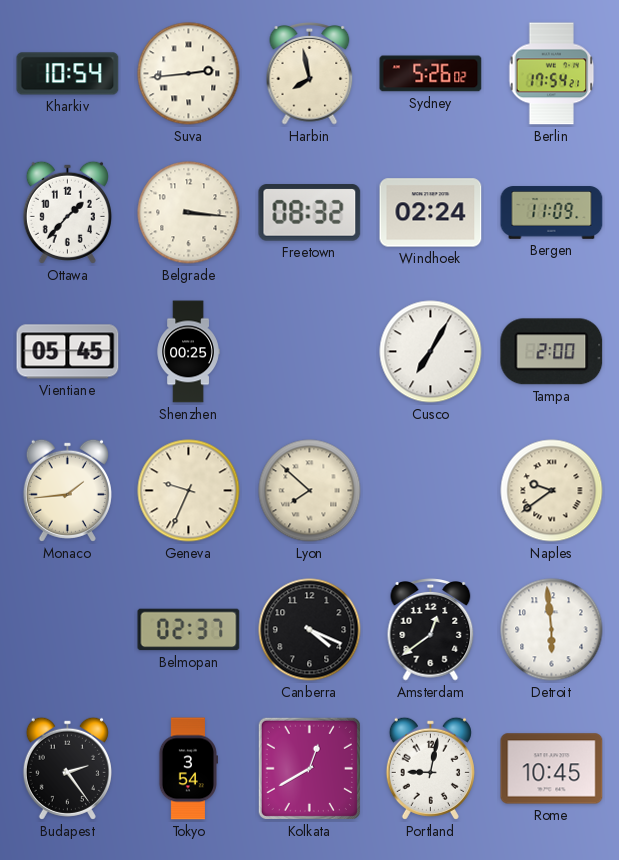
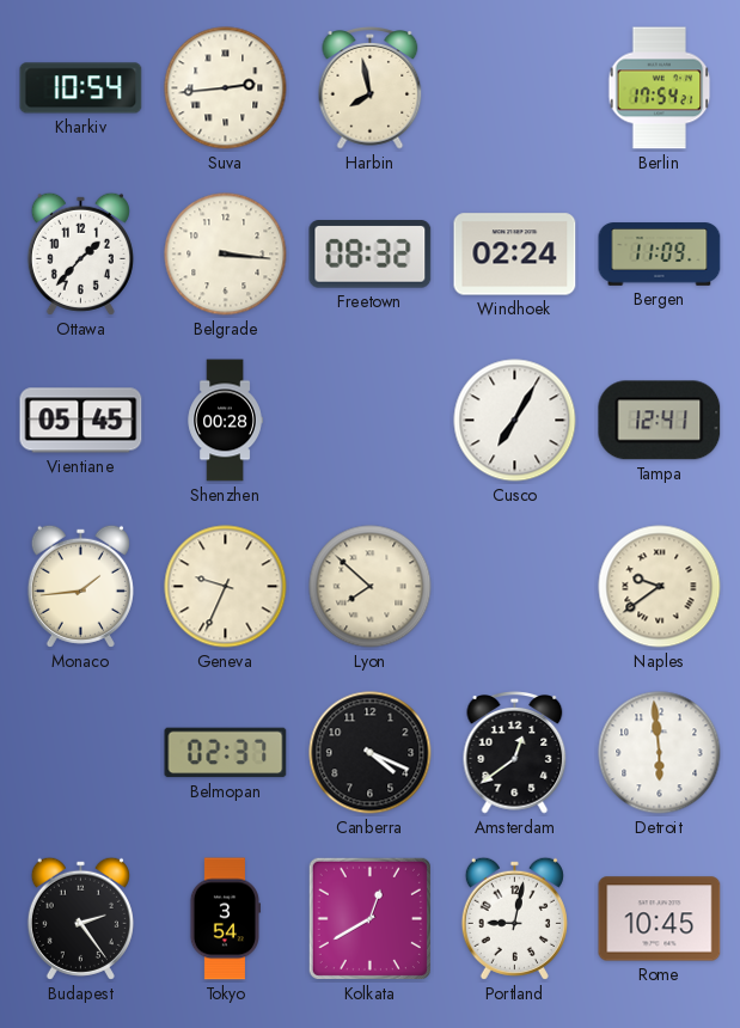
Sydney: 5:26 -> none (431, 74)
Shenzhen: 00:25 -> 00:28 (225, 421)
Tampa: 2:00 -> 12:41 (660, 421)
